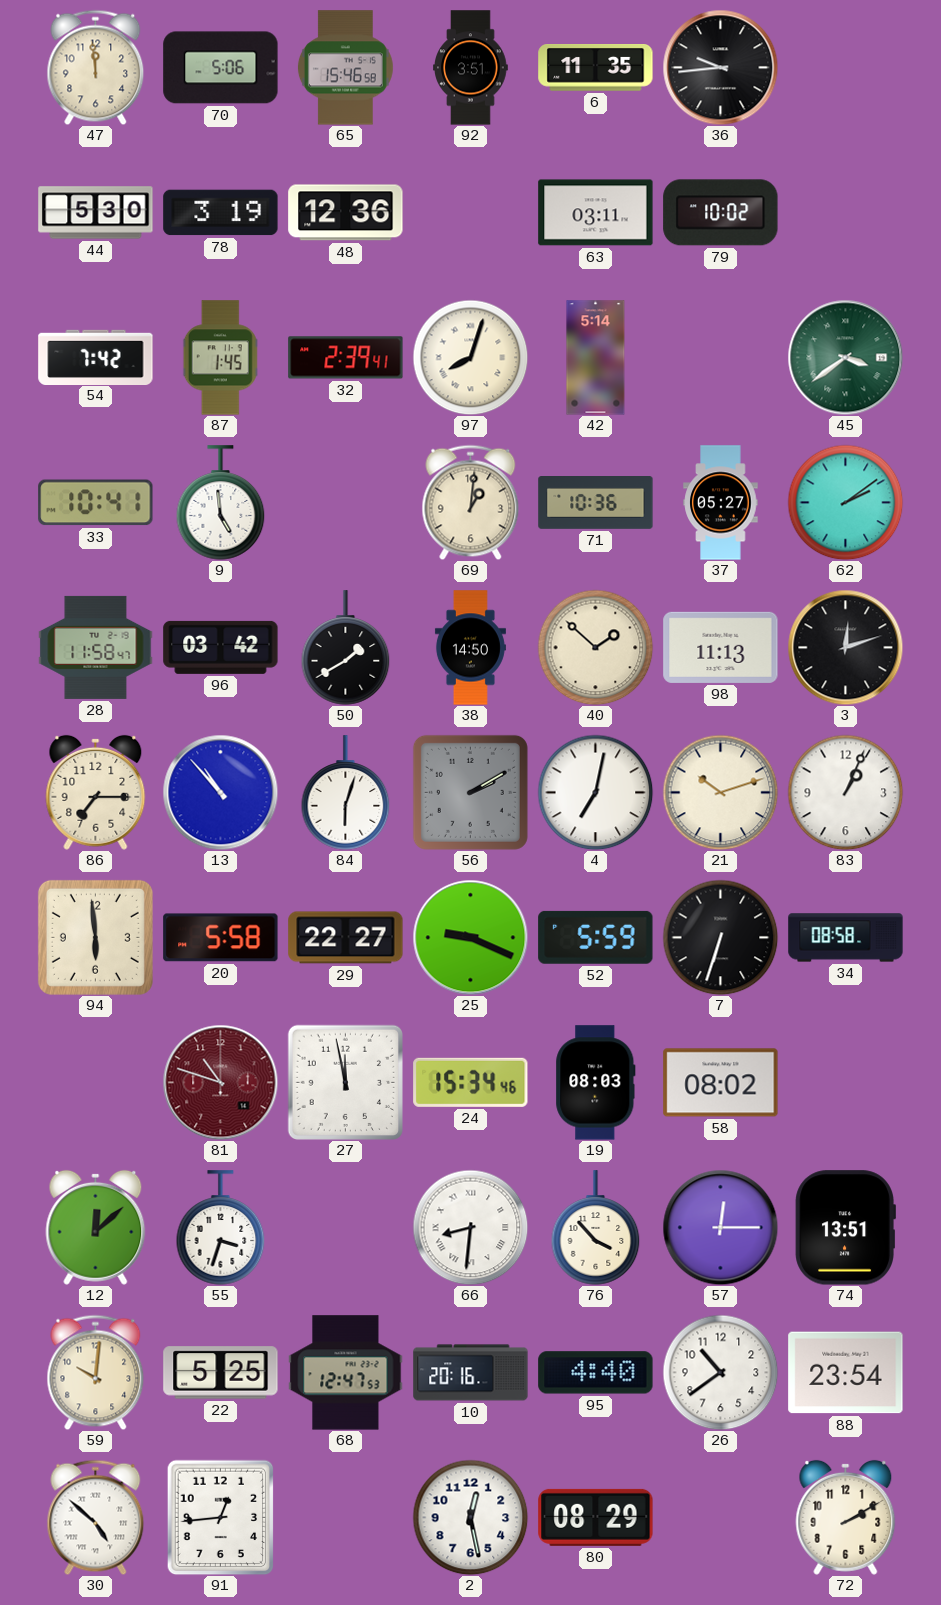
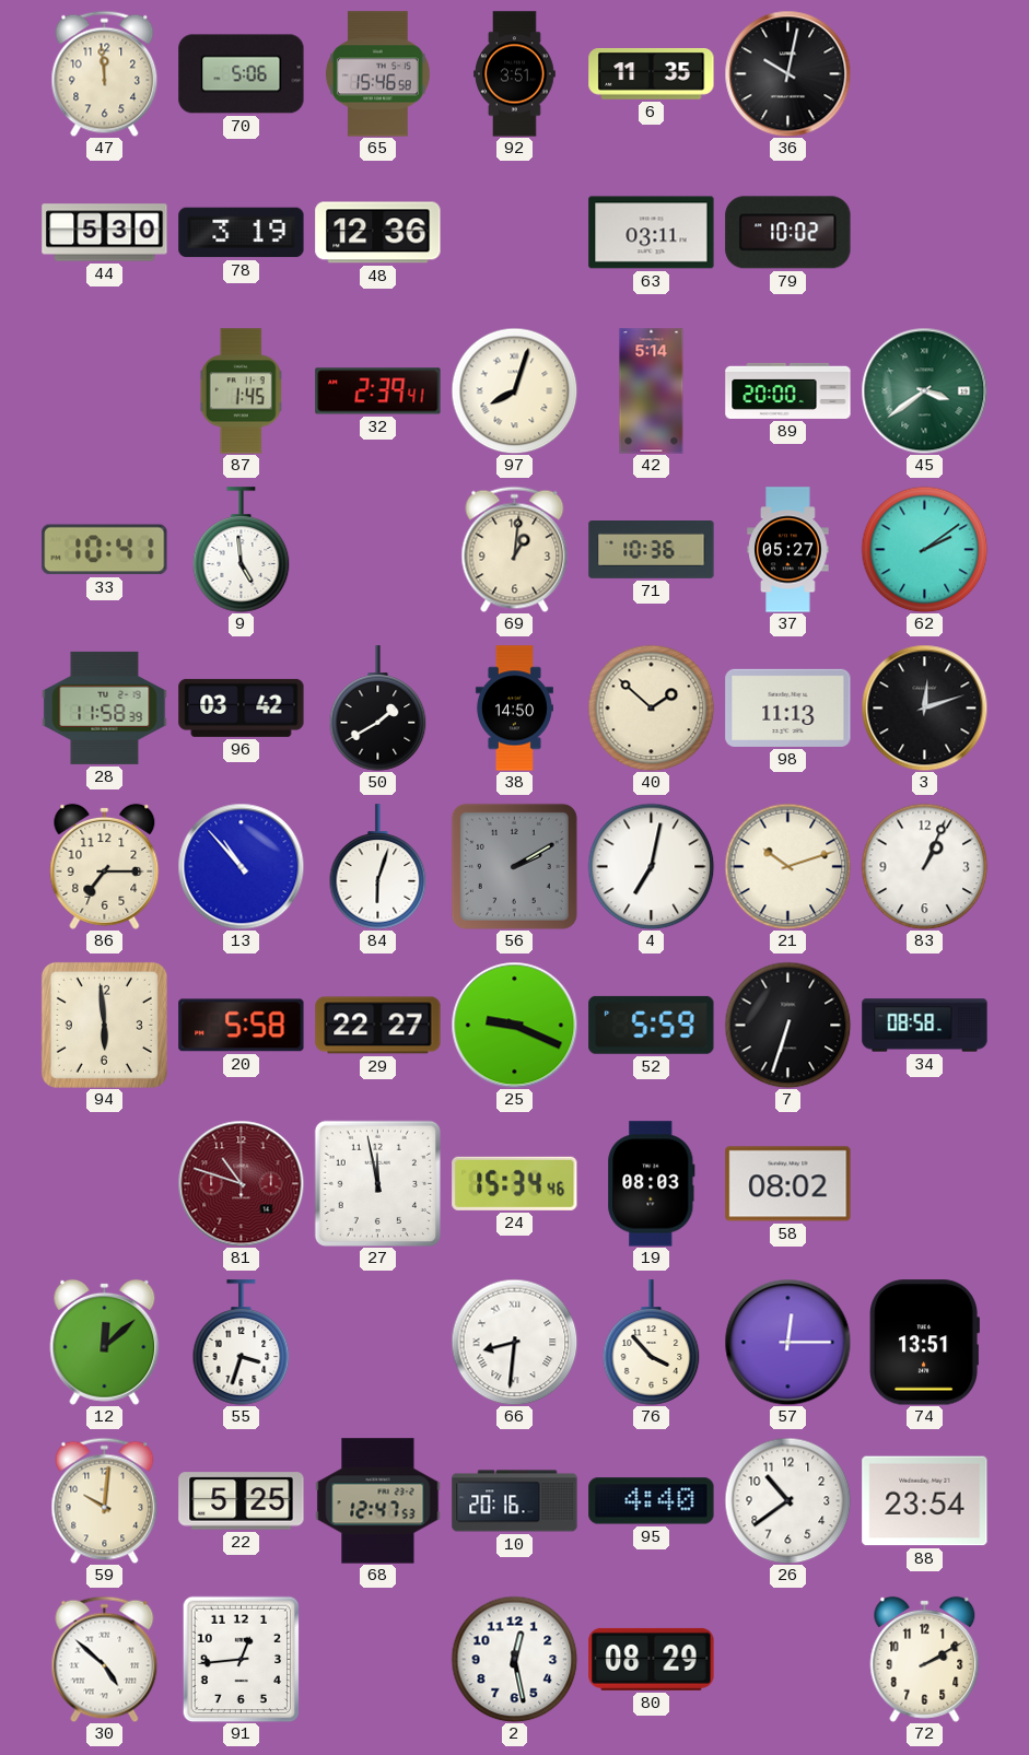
36: 9:44 -> 10:02 (787, 73)
54: 7:42 -> none (96, 357)
89: none -> 20:00 (788, 390)
28: 11:58:47 -> 11:58:39 (105, 707)
